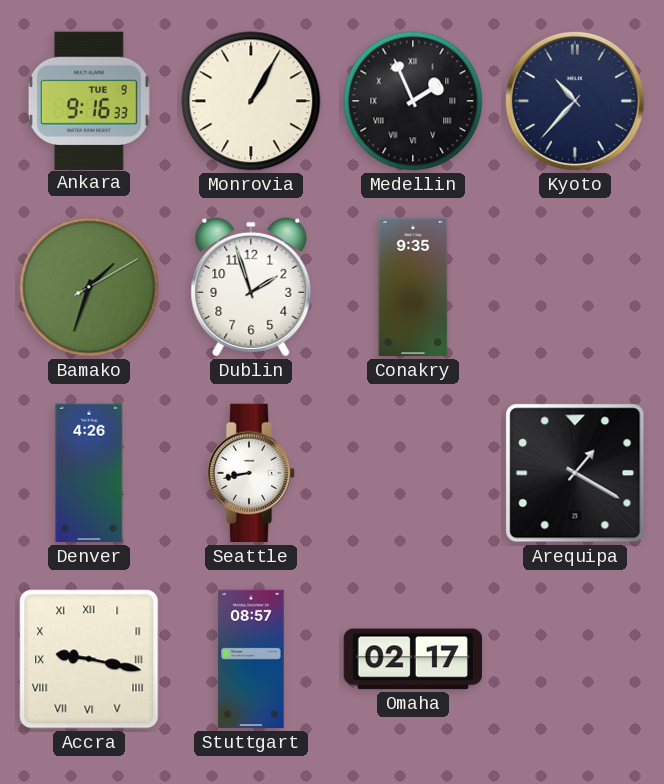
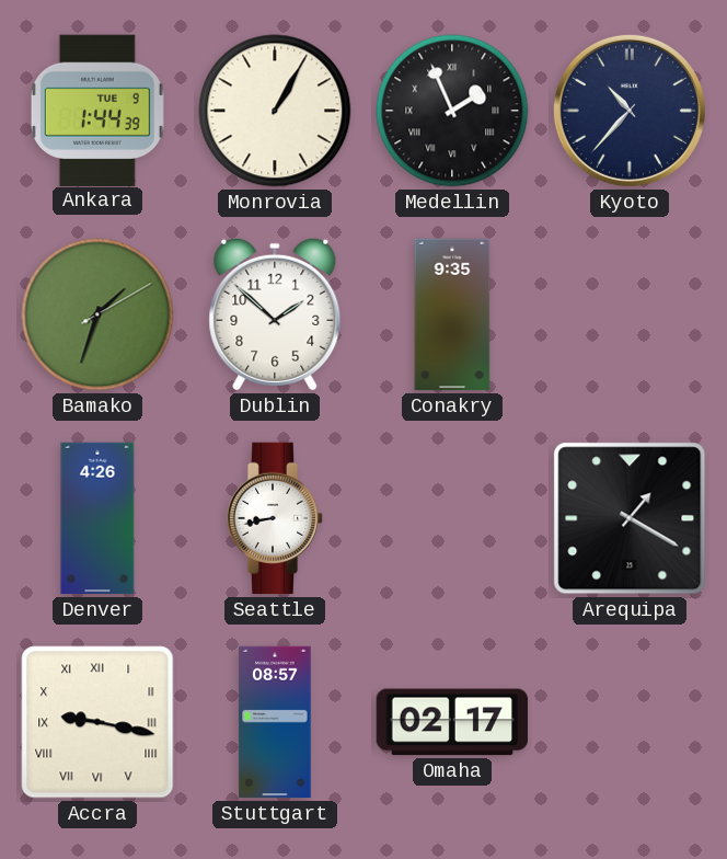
Ankara: 9:16 -> 1:44 (97, 110)
Dublin: 1:57 -> 1:52 (275, 314)
